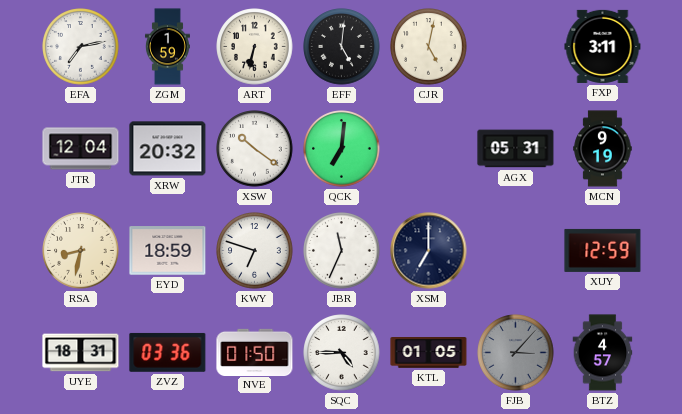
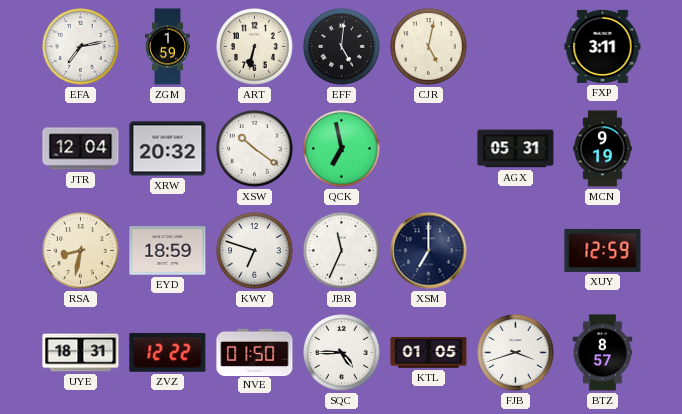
QCK: 7:01 -> 6:58 (342, 149)
ZVZ: 03:36 -> 12:22 (168, 352)
FJB: 3:07 -> 3:42 (516, 353)
FJB dial: grey -> white (516, 353)
BTZ: 4:57 -> 8:57 (603, 353)
